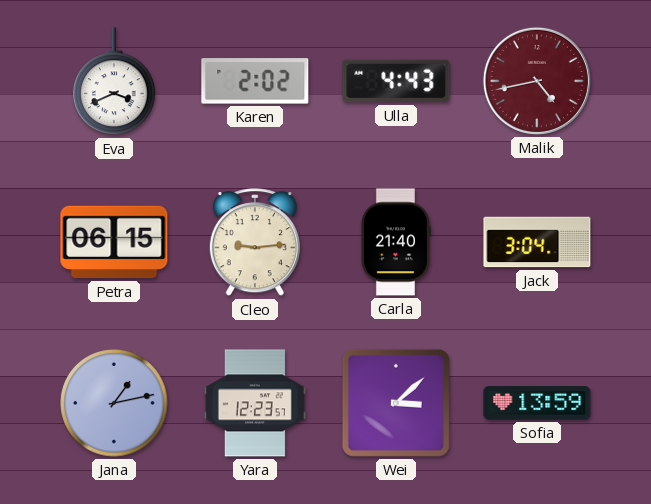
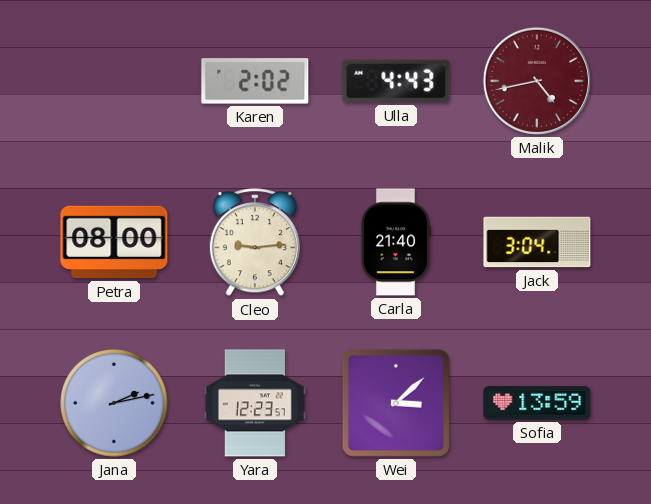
Eva: 3:41 -> none (115, 82)
Petra: 06:15 -> 08:00 (114, 242)
Jana: 1:13 -> 2:13 (114, 403)
